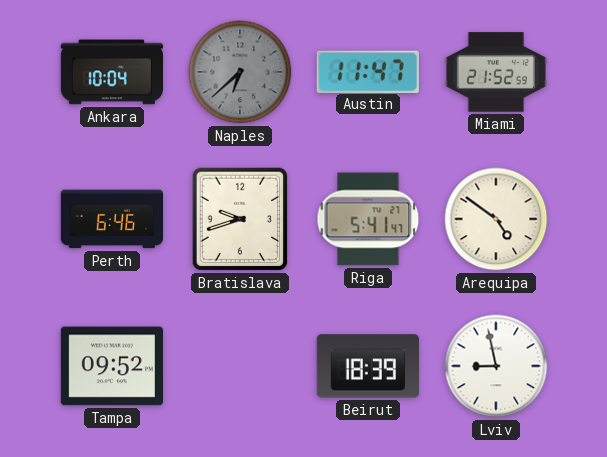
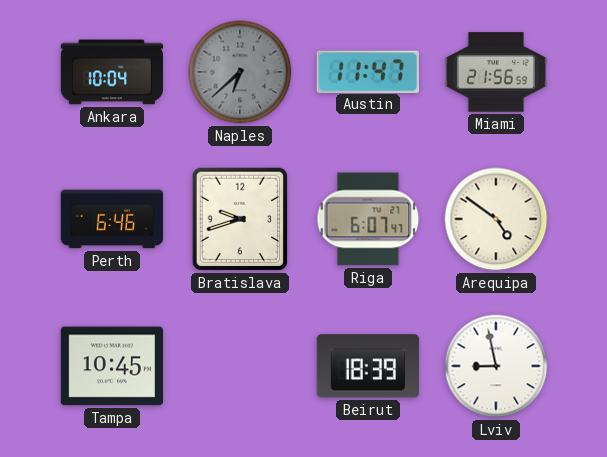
Miami: 21:52 -> 21:56 (495, 72)
Riga: 5:41 -> 6:07 (368, 219)
Tampa: 09:52 -> 10:45 (111, 366)
